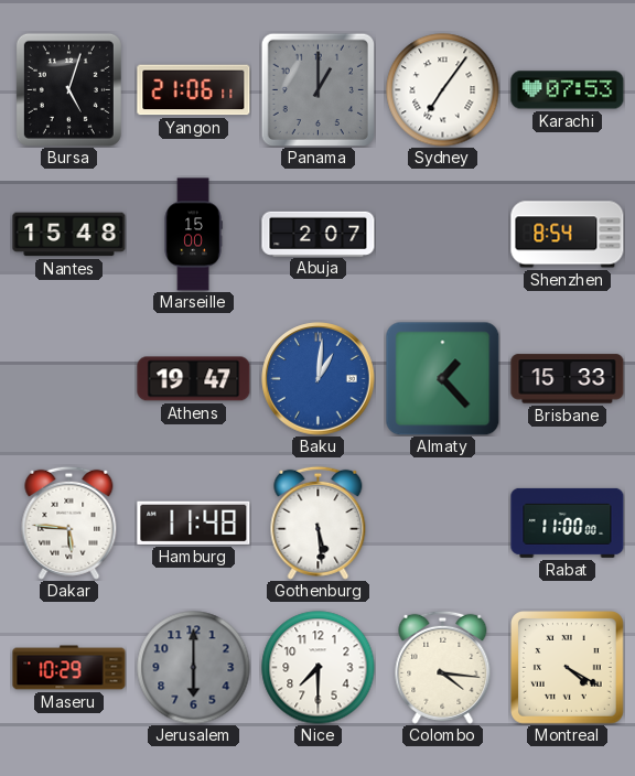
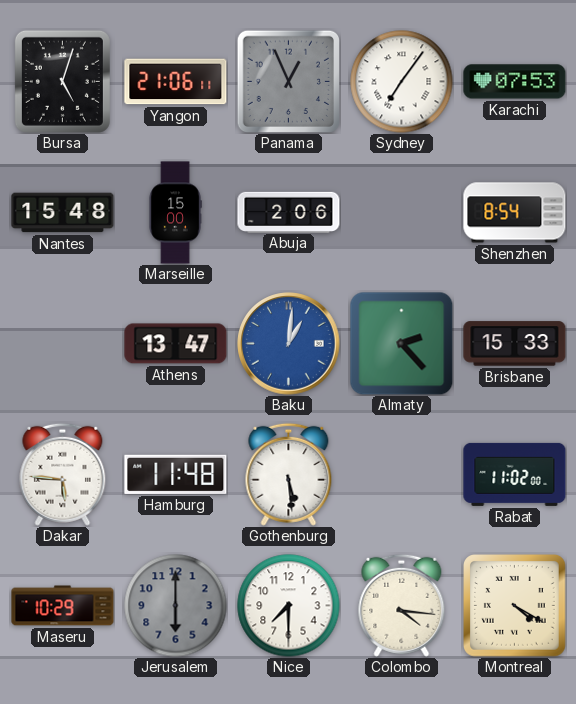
Panama: 1:00 -> 12:56 (288, 81)
Abuja: 2:07 -> 2:06 (289, 212)
Athens: 19:47 -> 13:47 (176, 344)
Almaty: 1:23 -> 2:23 (401, 343)
Rabat: 11:00 -> 11:02 (515, 474)
